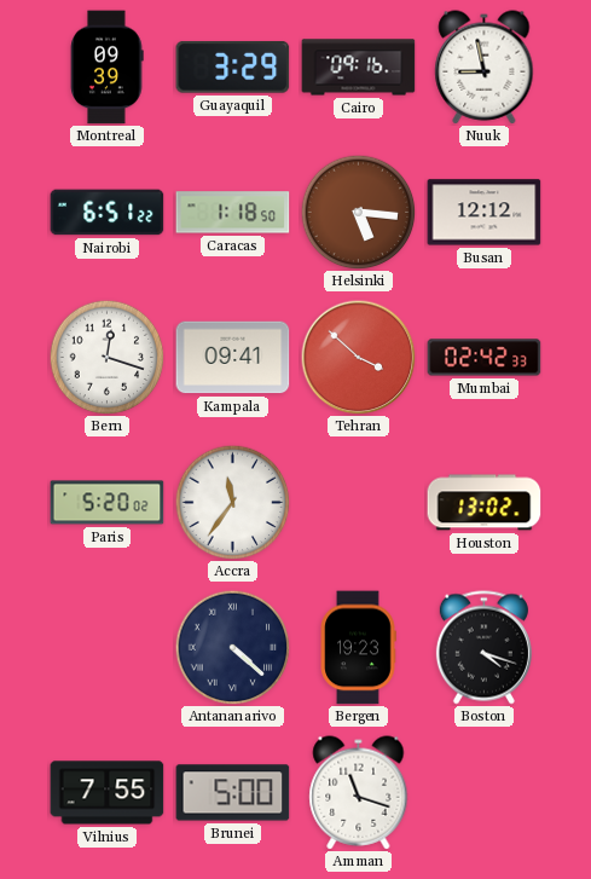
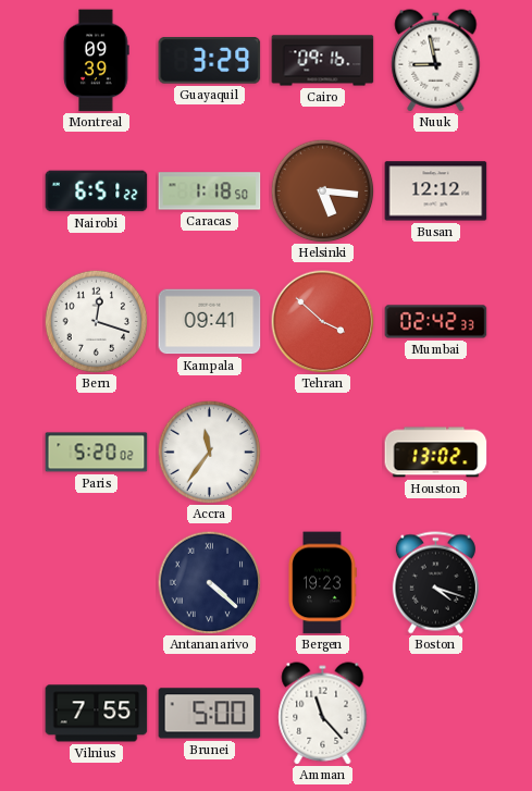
Amman: 11:18 -> 11:23 (323, 714)
